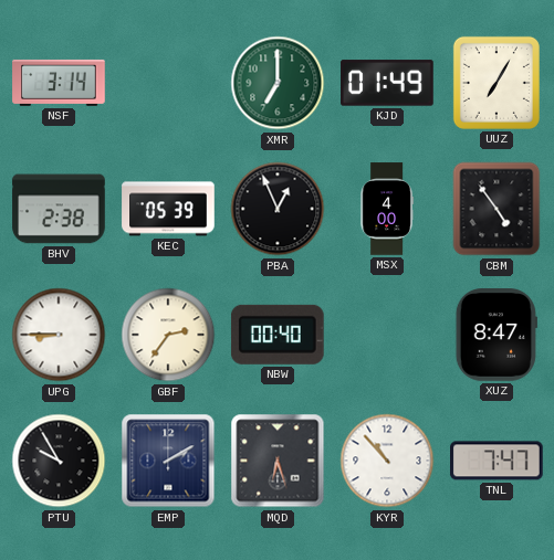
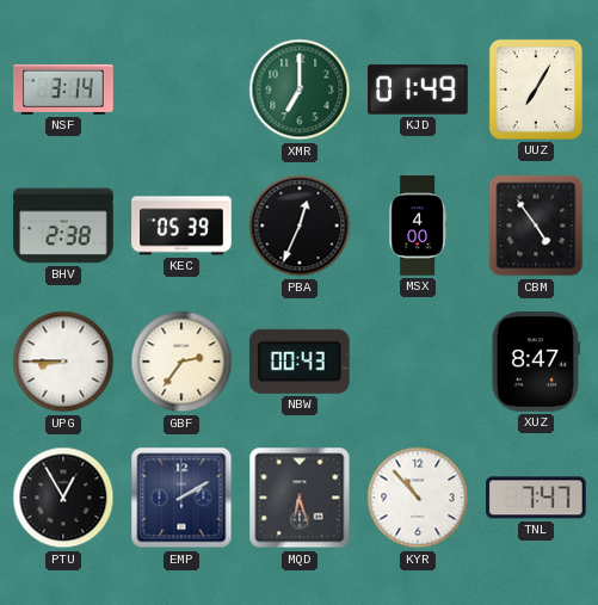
PBA: 12:56 -> 12:34 (300, 226)
NBW: 00:40 -> 00:43 (300, 362)
PTU: 9:55 -> 12:55 (63, 498)
